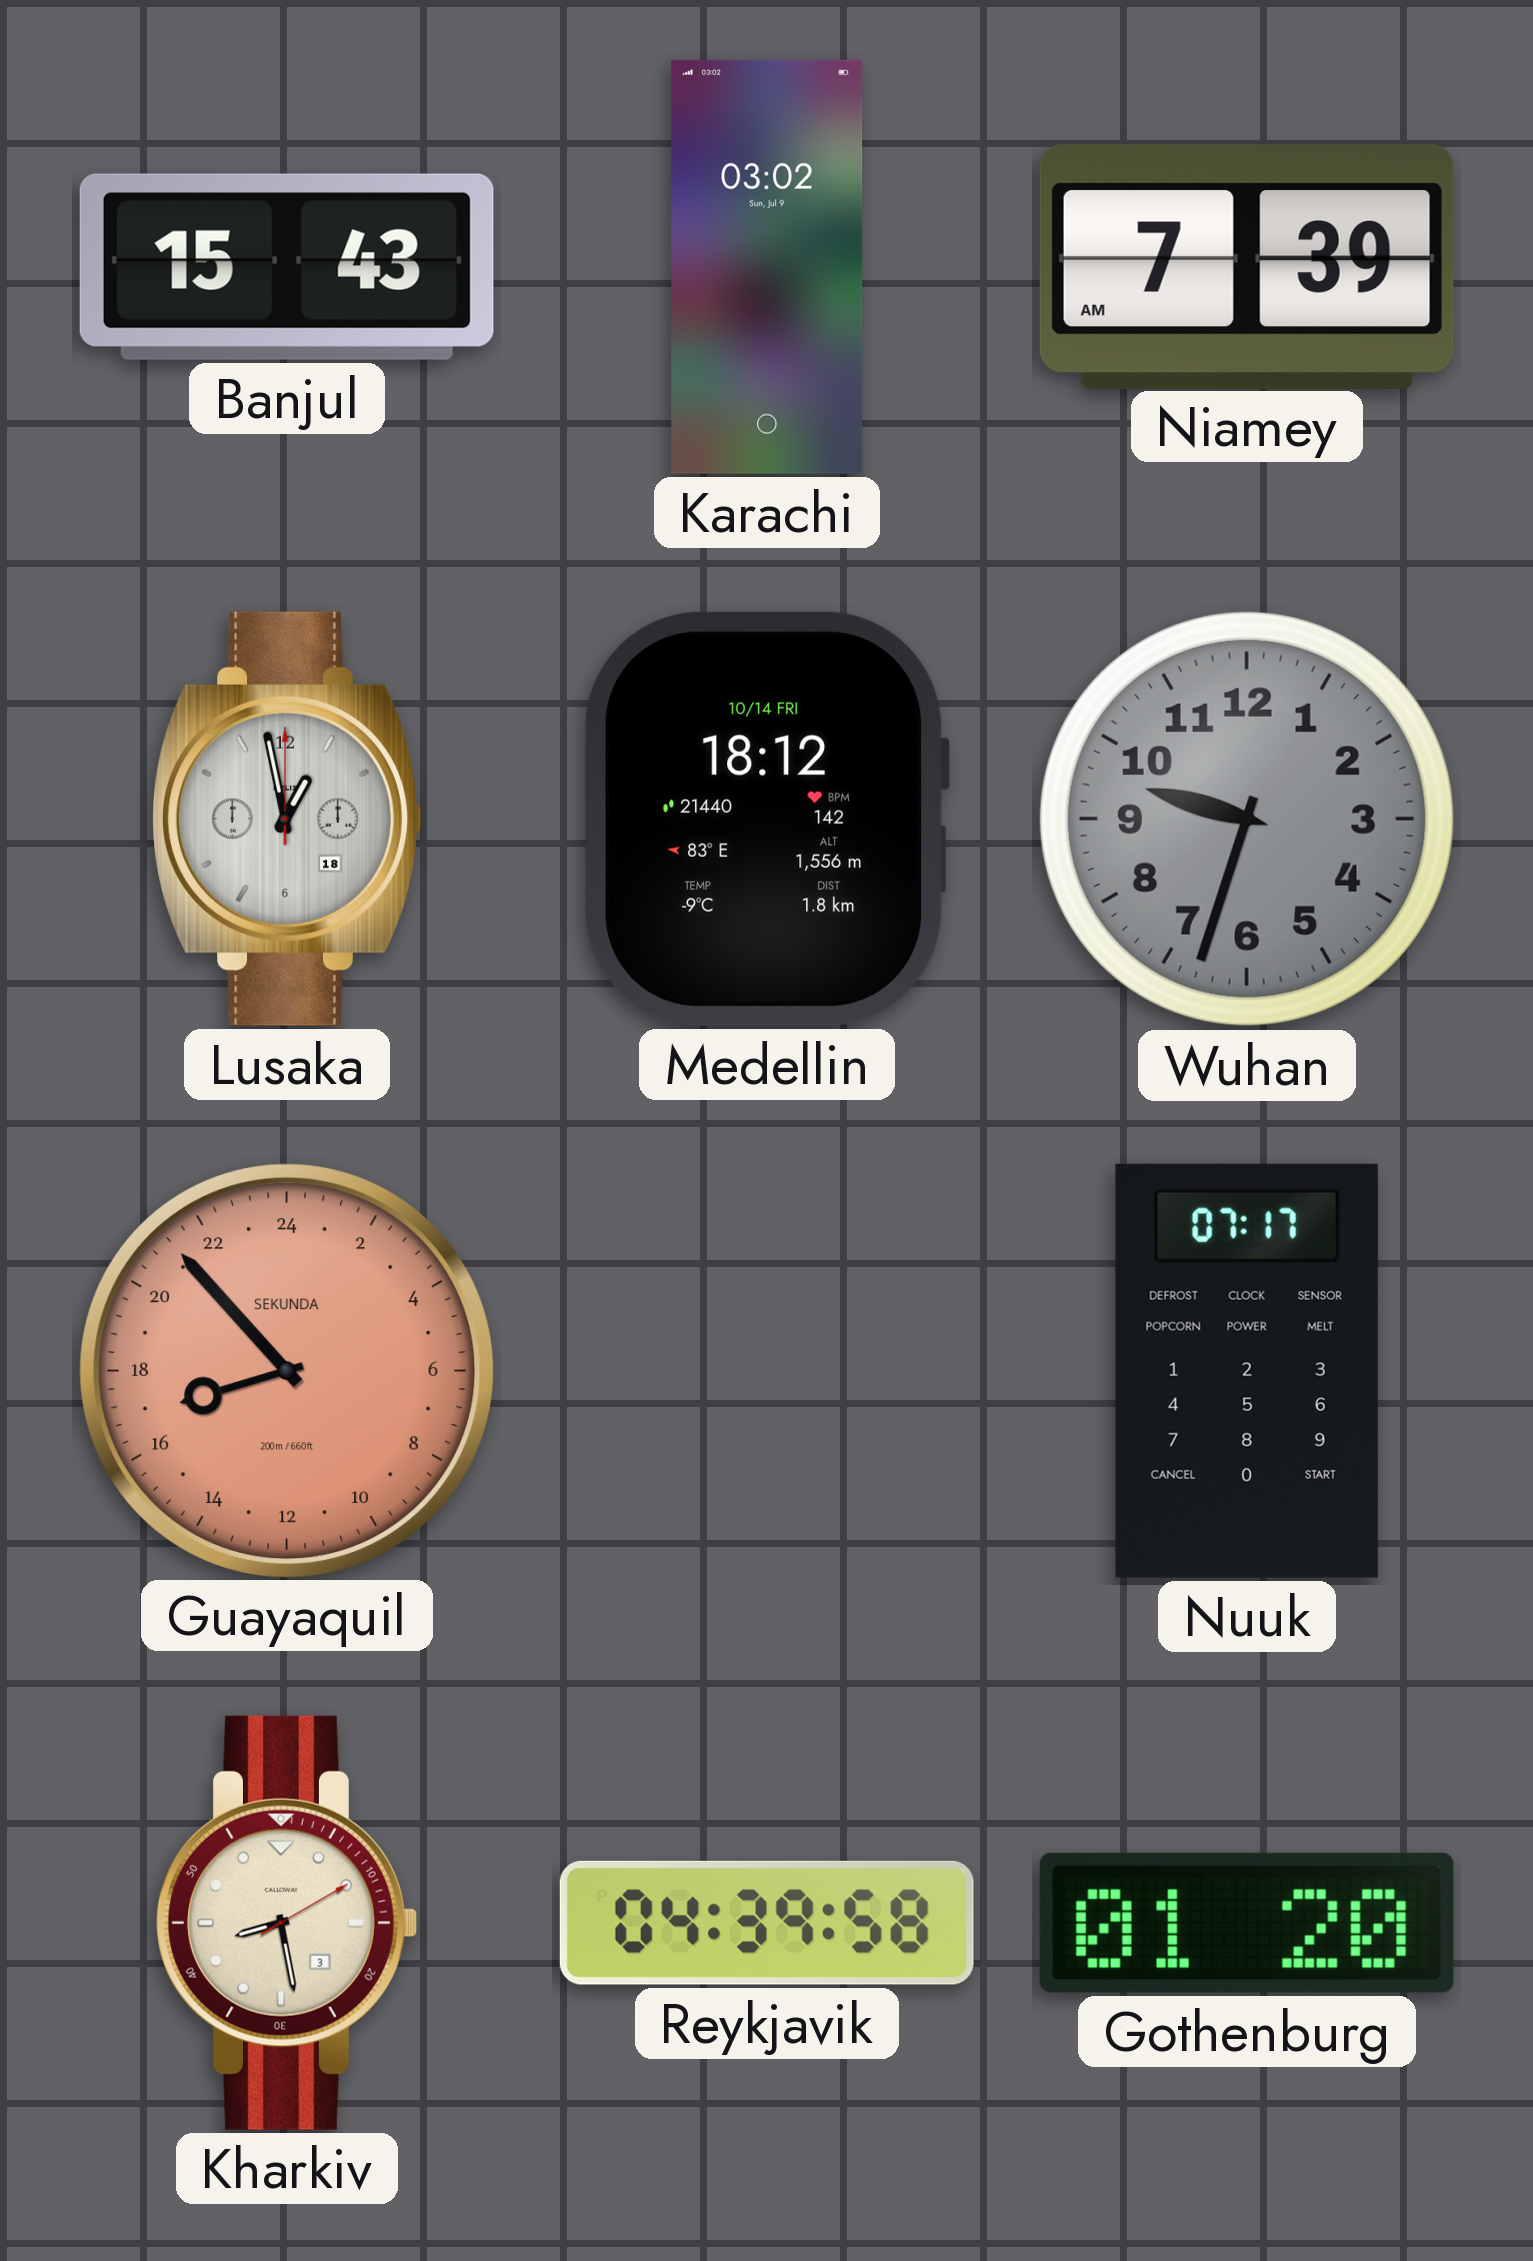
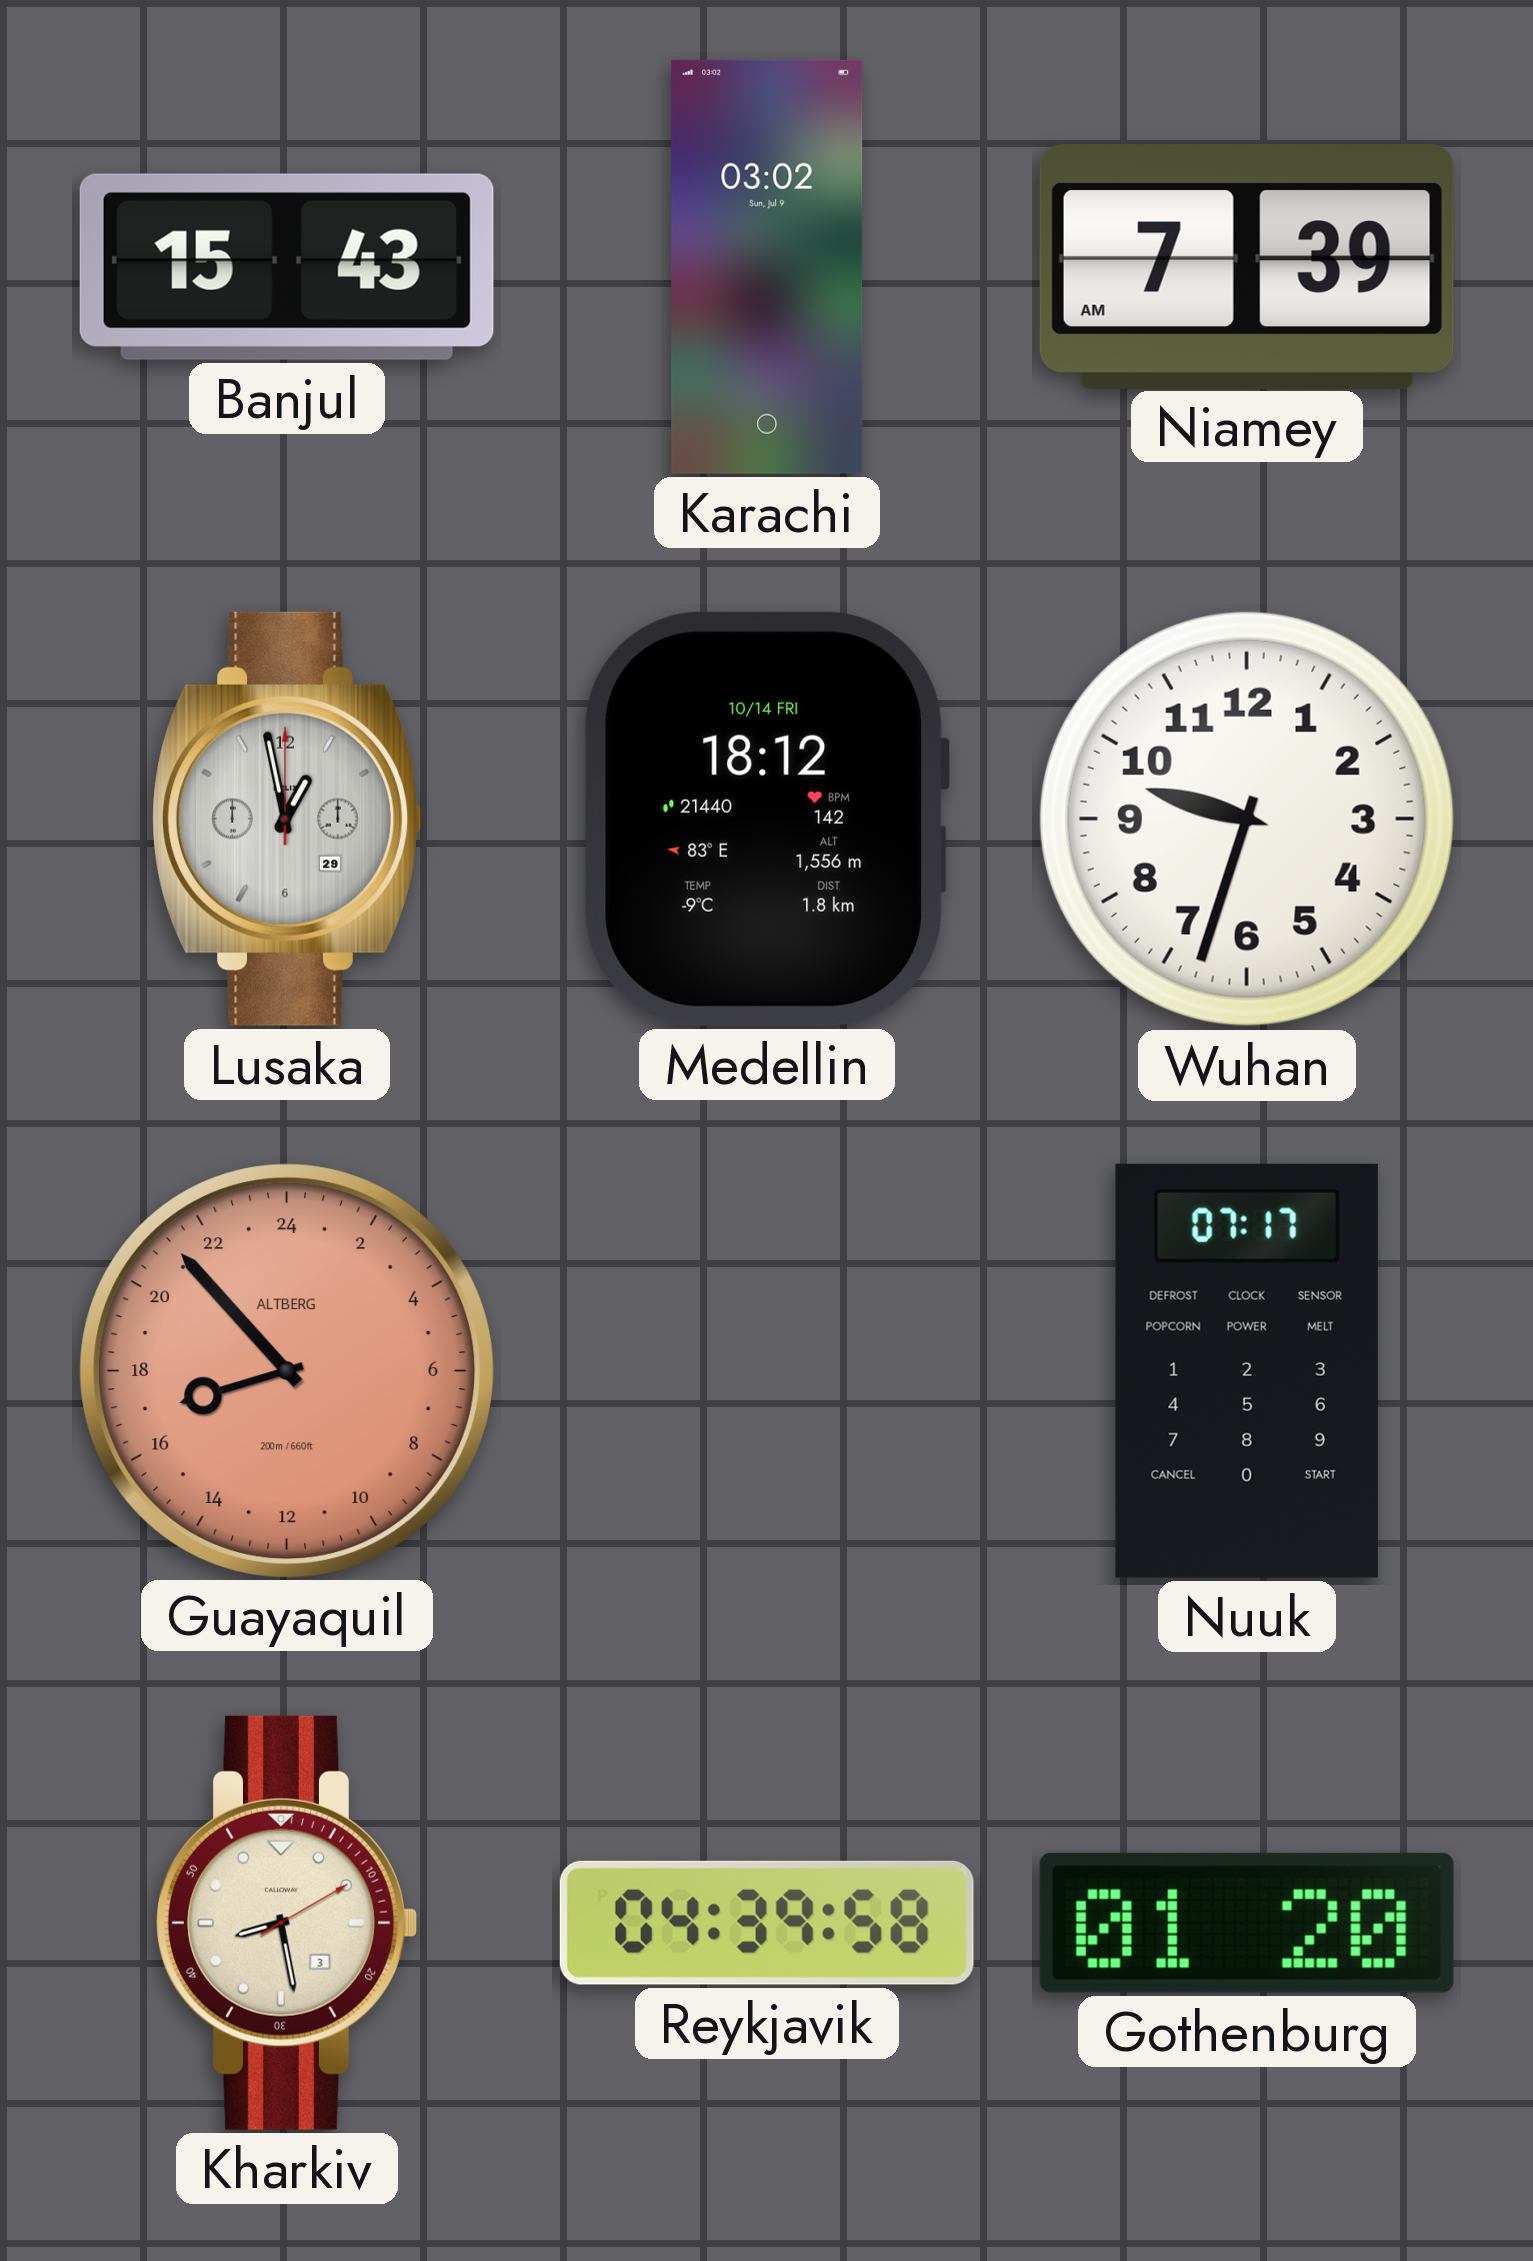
Lusaka date: 18 -> 29 (287, 819)
Wuhan dial: grey -> white (1247, 819)
Guayaquil brand: SEKUNDA -> ALTBERG (286, 1370)
